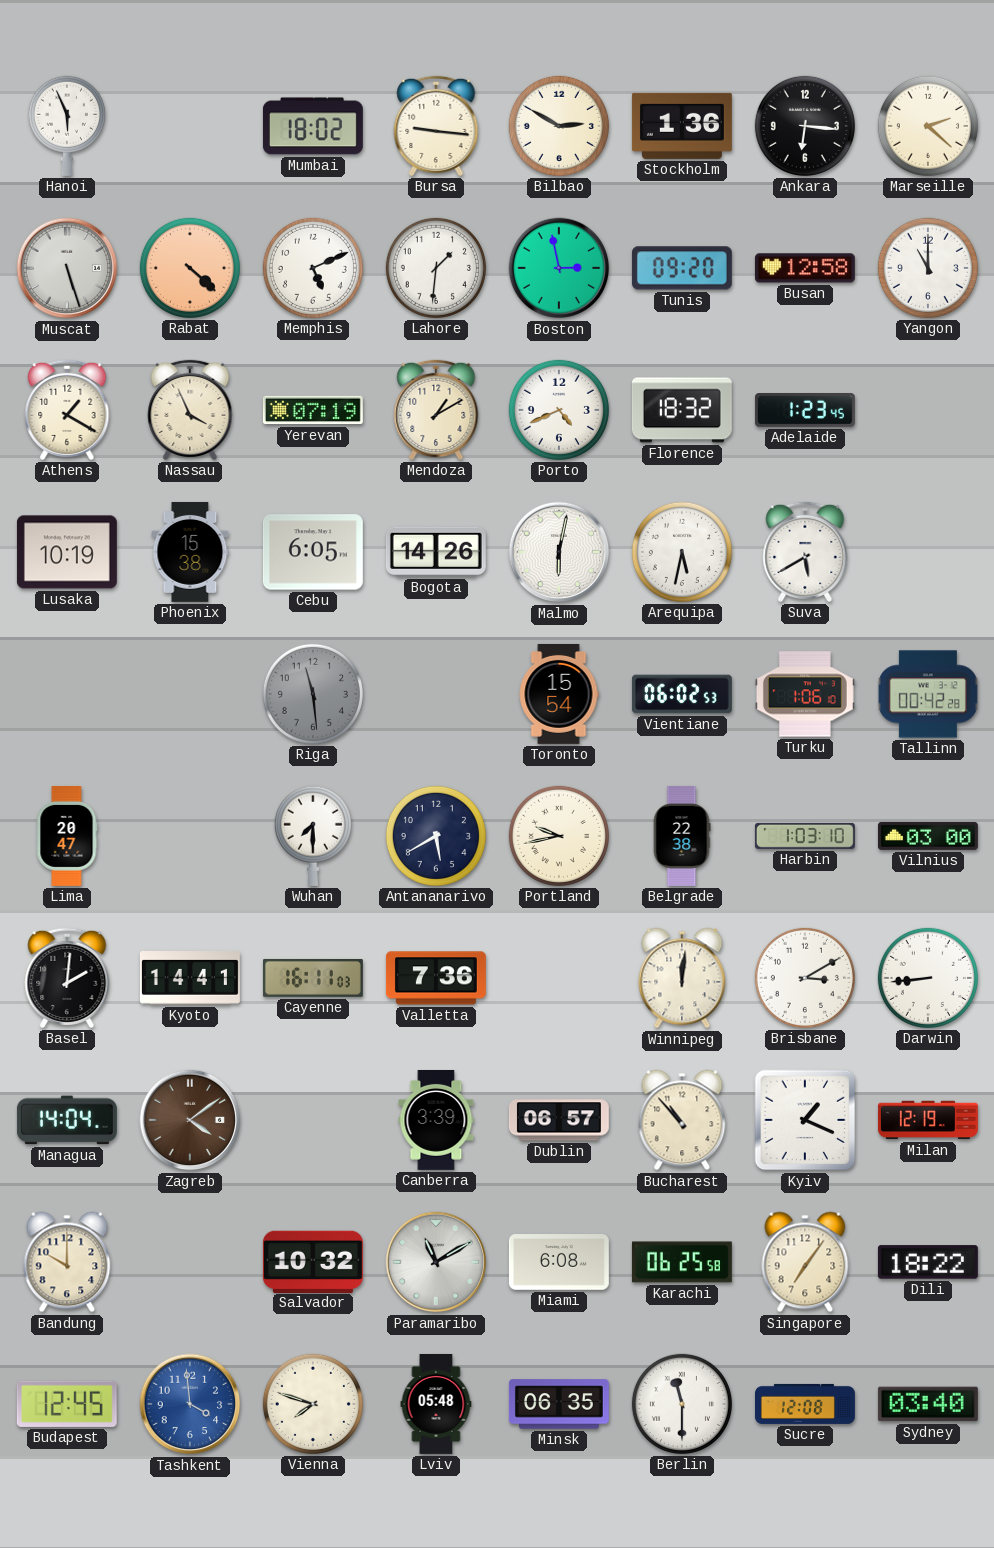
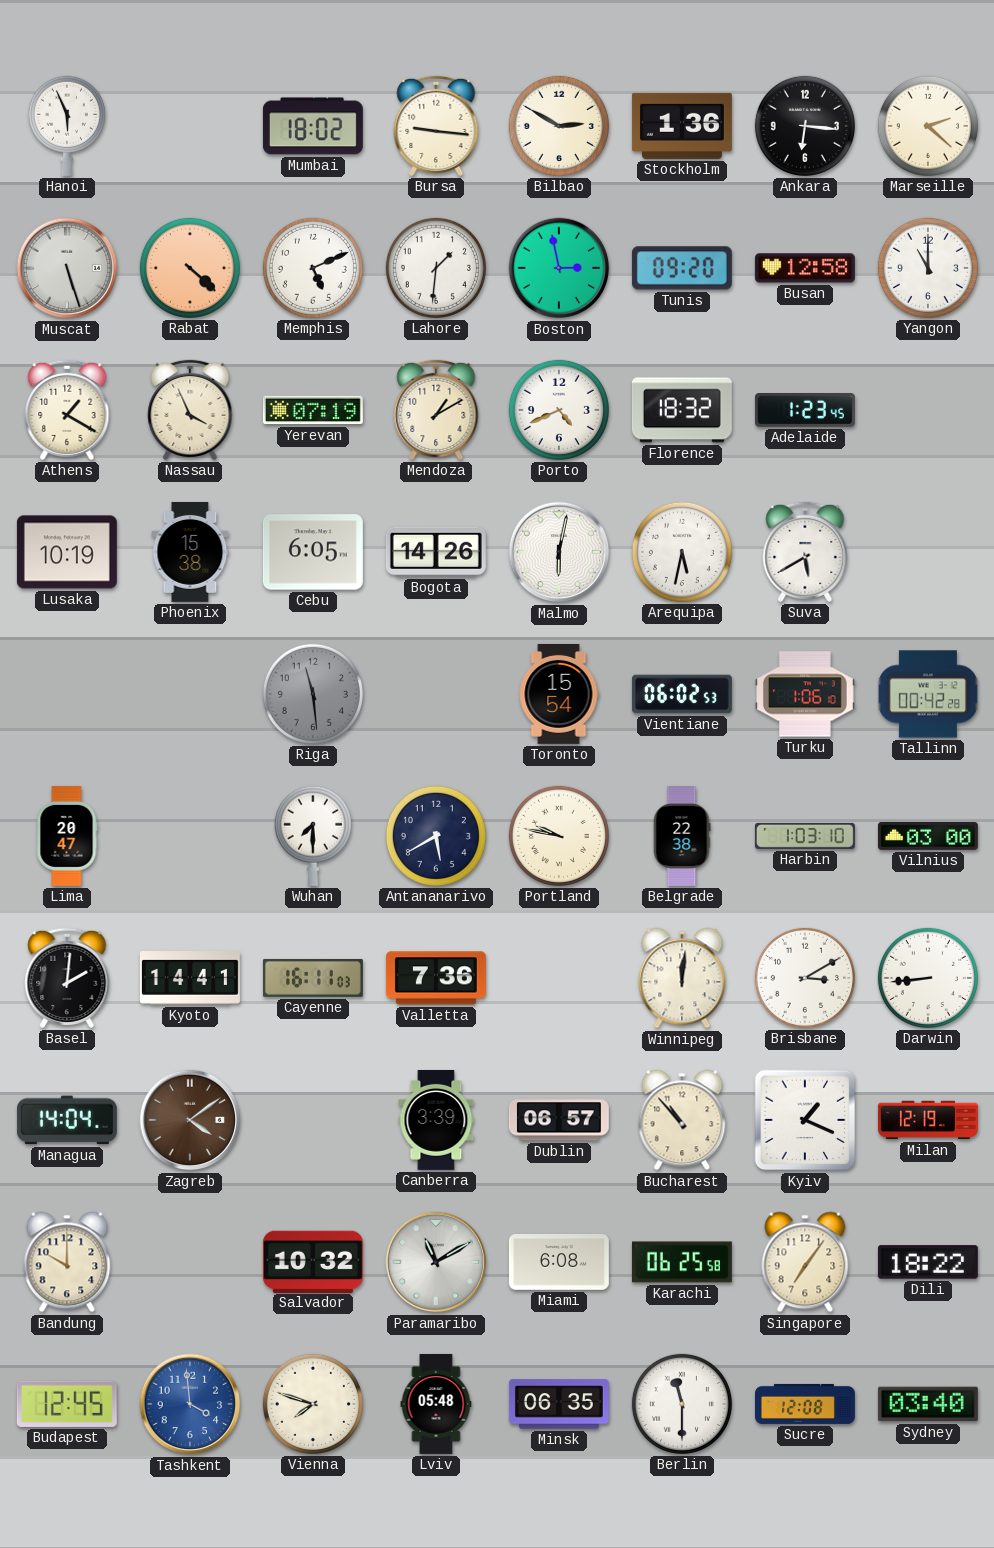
Portland: 9:43 -> 9:47 (559, 836)
